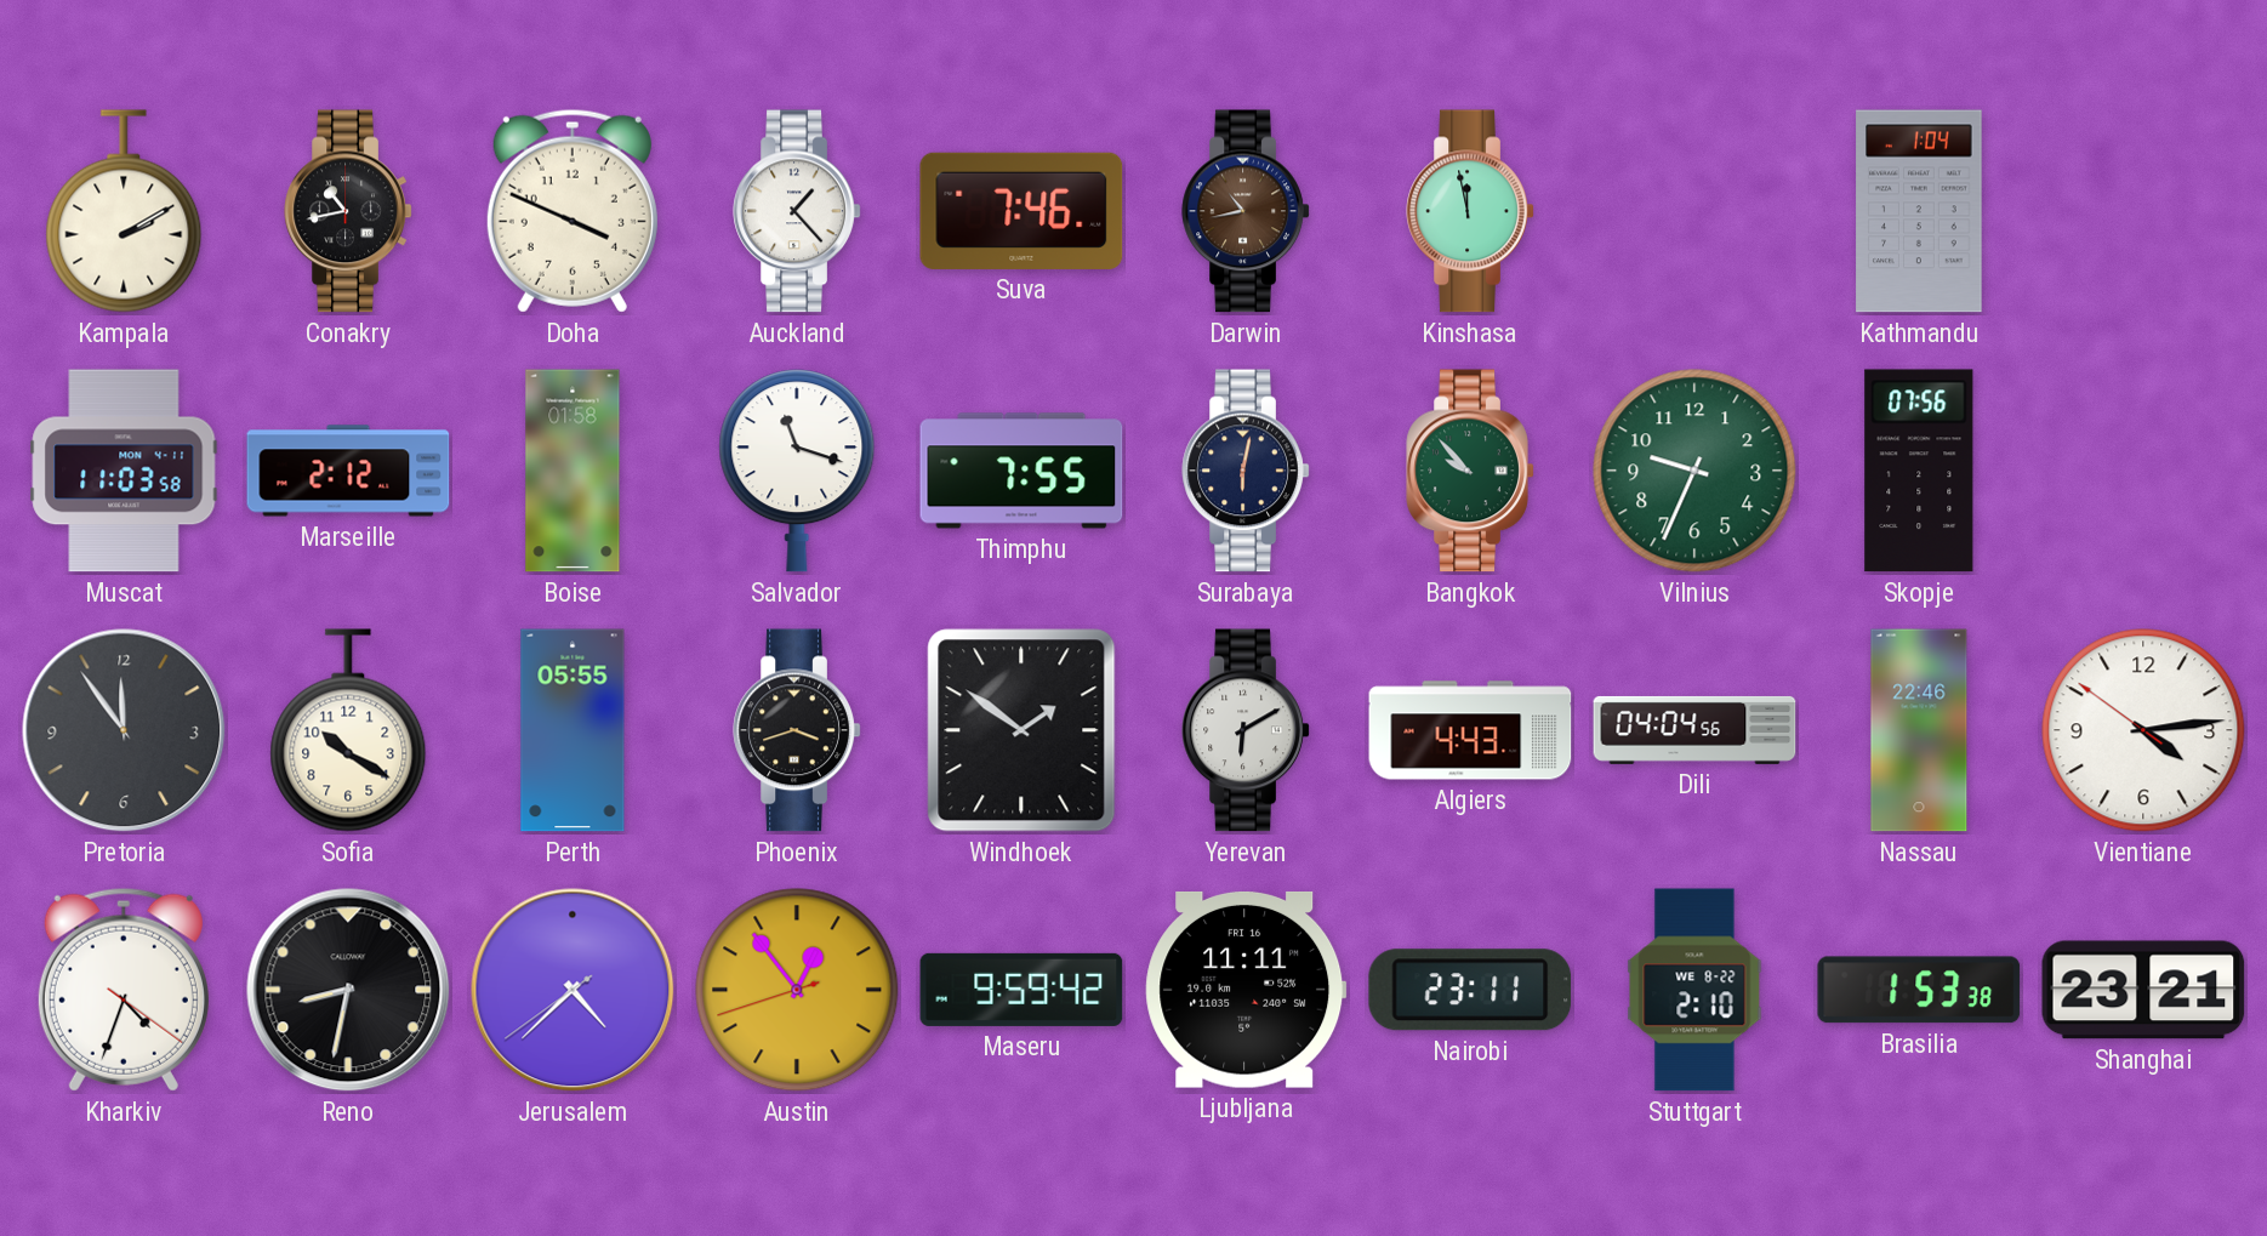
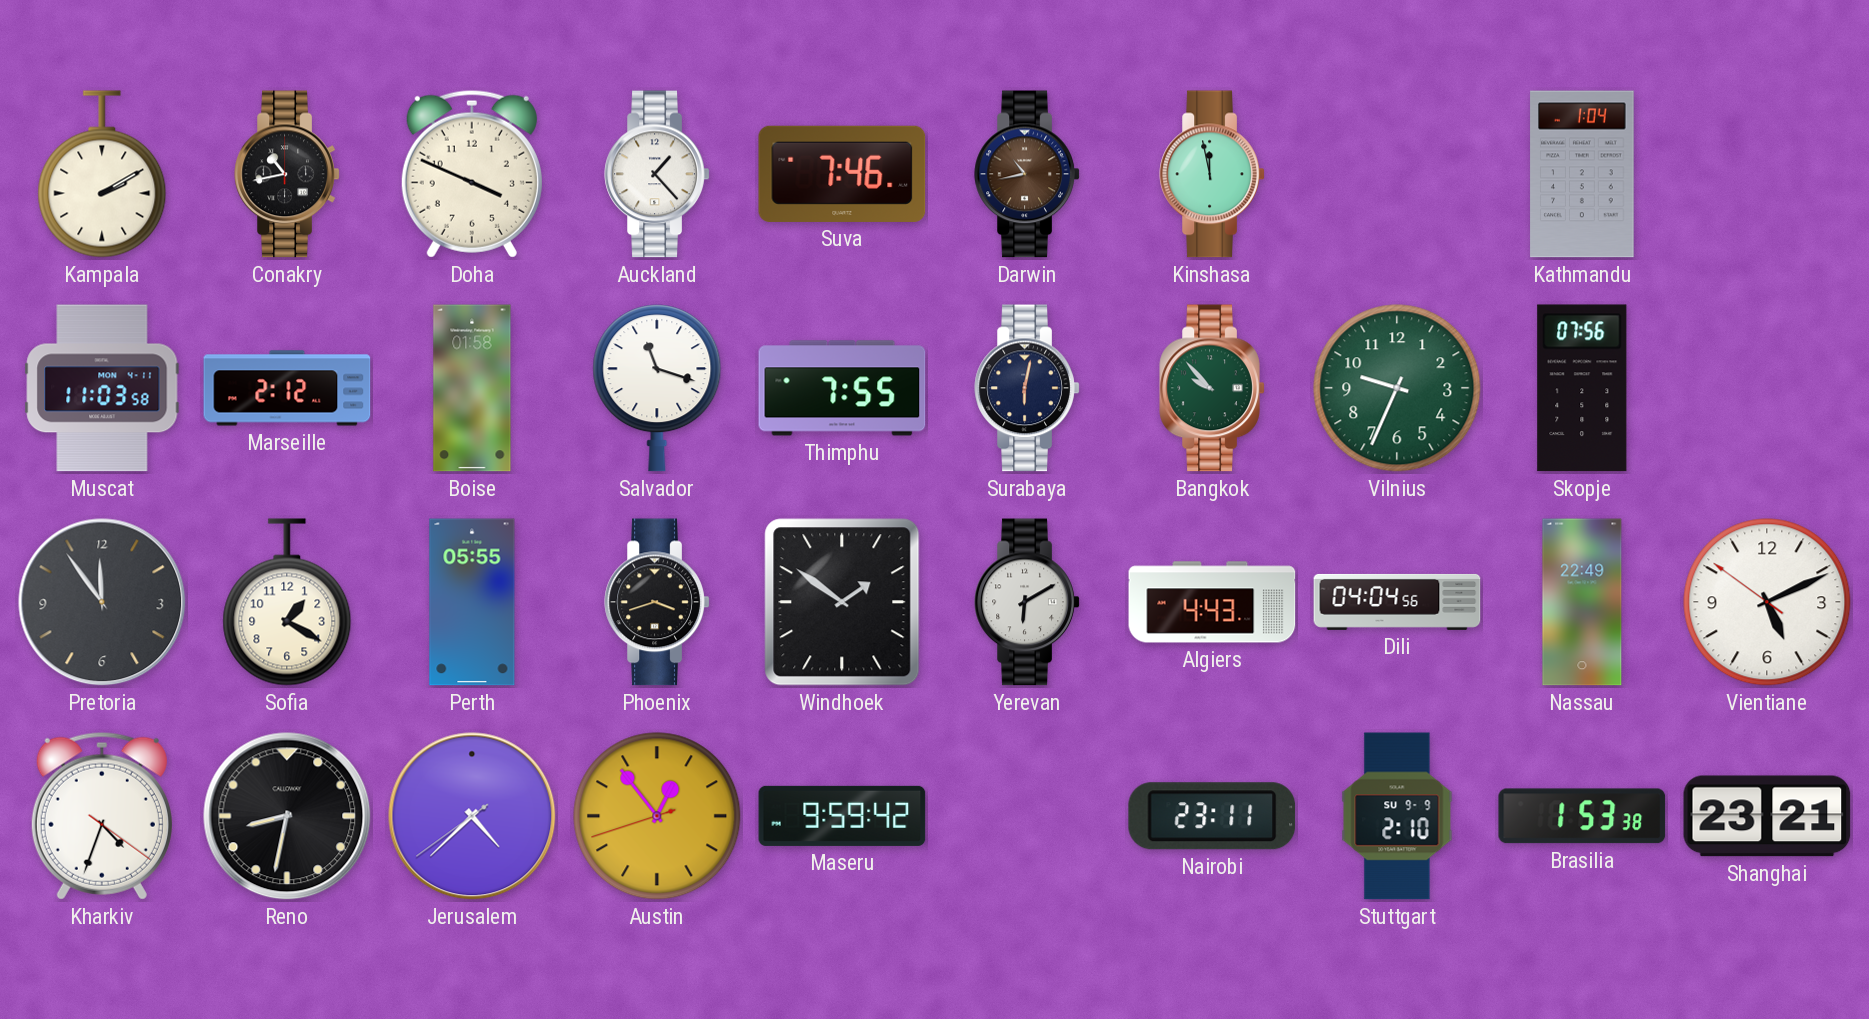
Sofia: 10:20 -> 1:20 (287, 602)
Nassau: 22:46 -> 22:49 (1582, 602)
Vientiane: 4:13 -> 5:10 (1767, 602)
Ljubljana: 11:11 -> none (1246, 990)
Stuttgart date: WE 8-22 -> SU 9-9 (1397, 816)
